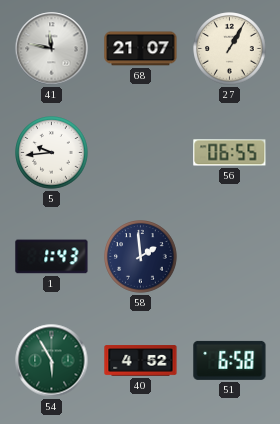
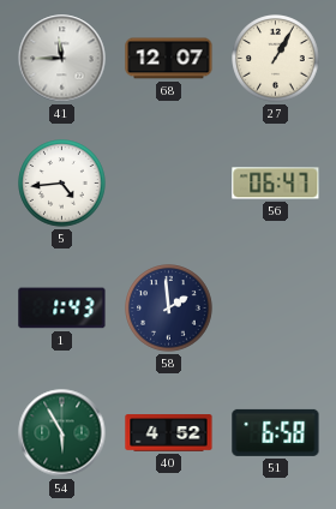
41: 11:47 -> 11:45 (62, 59)
68: 21:07 -> 12:07 (169, 59)
5: 9:44 -> 4:44 (62, 184)
56: 06:55 -> 06:47 (276, 184)
